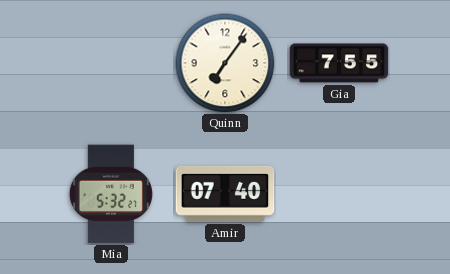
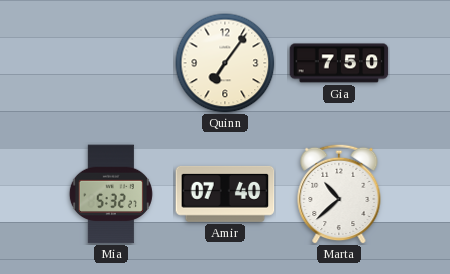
Gia: 7:55 -> 7:50 (339, 63)
Marta: none -> 10:38 (339, 194)
